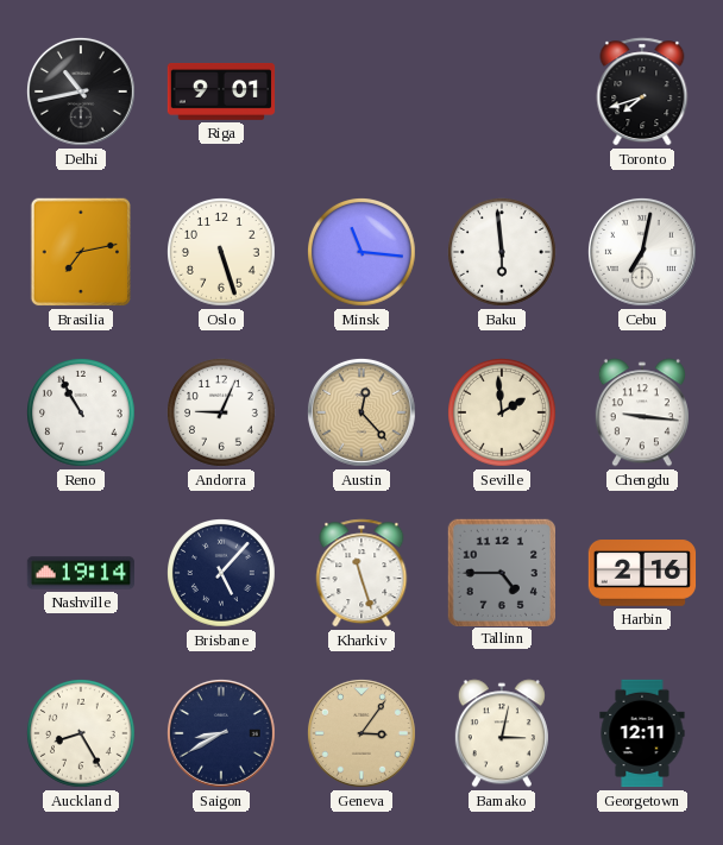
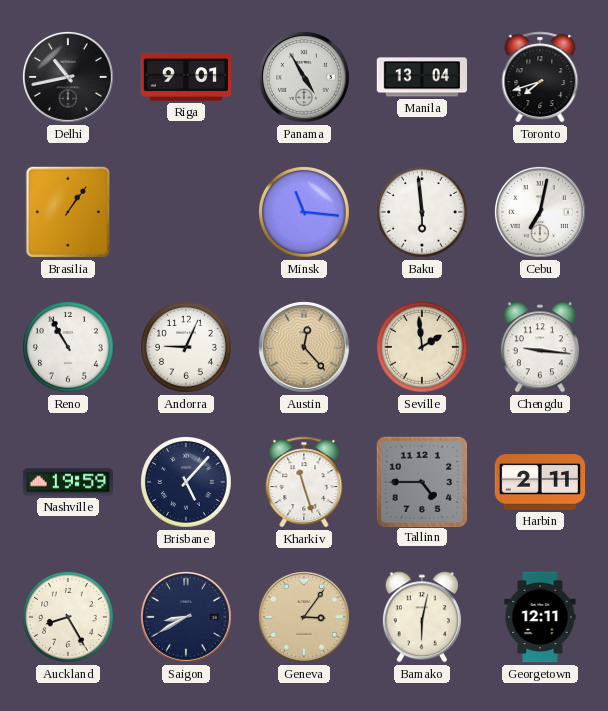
Panama: none -> 4:55 (304, 77)
Manila: none -> 13:04 (422, 77)
Brasilia: 7:13 -> 1:06 (67, 212)
Oslo: 5:27 -> none (222, 253)
Nashville: 19:14 -> 19:59 (68, 482)
Harbin: 2:16 -> 2:11 (540, 482)
Bamako: 3:02 -> 6:02 (422, 617)
